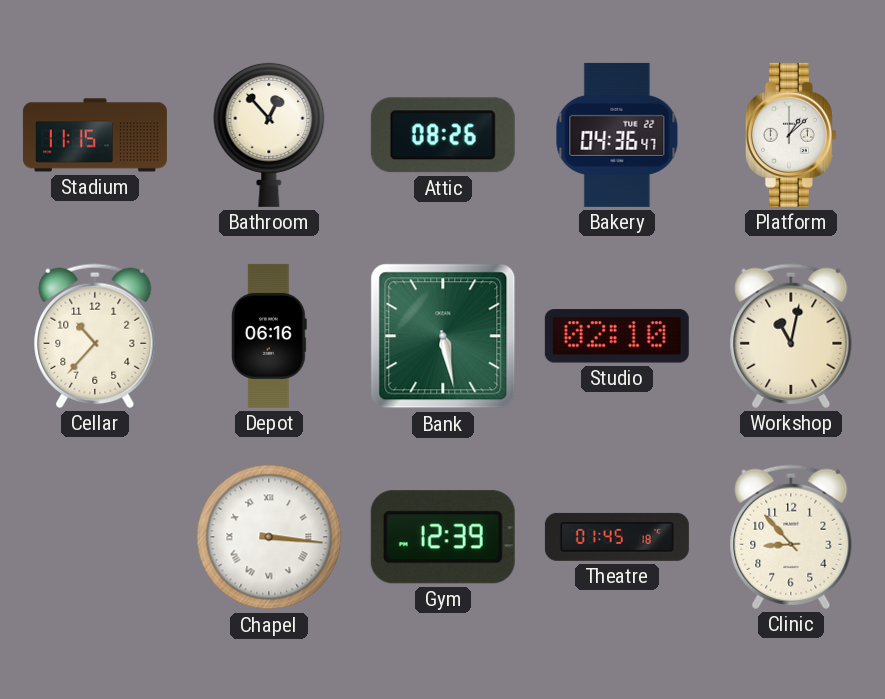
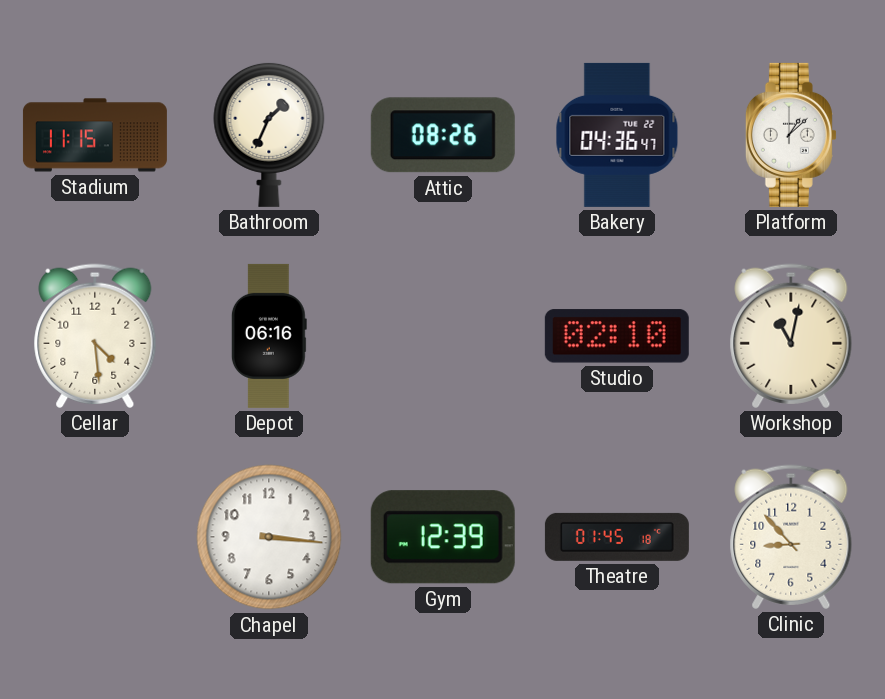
Bathroom: 12:53 -> 1:34 (269, 134)
Cellar: 10:37 -> 4:29 (95, 336)
Bank: 5:28 -> none (443, 336)
Chapel numerals: Roman -> Arabic (269, 537)
